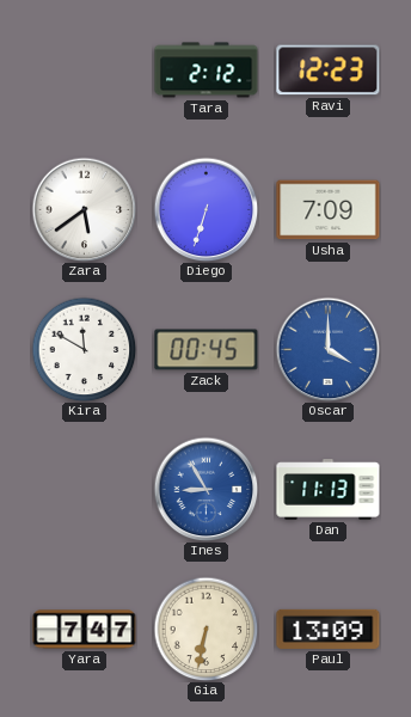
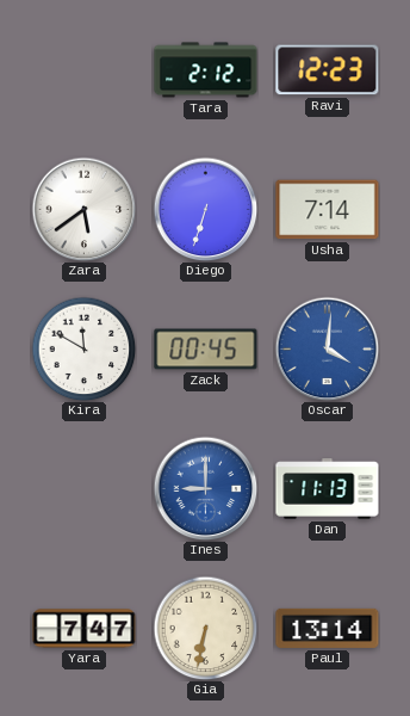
Usha: 7:09 -> 7:14 (328, 210)
Oscar: 4:00 -> 4:01 (327, 348)
Ines: 8:55 -> 9:00 (205, 488)
Paul: 13:09 -> 13:14 (328, 628)
